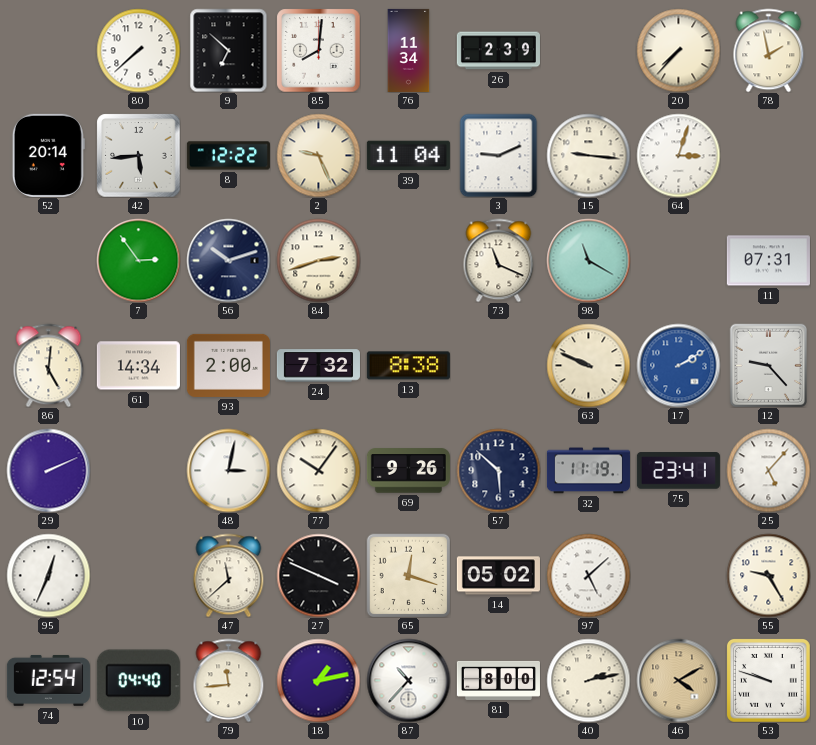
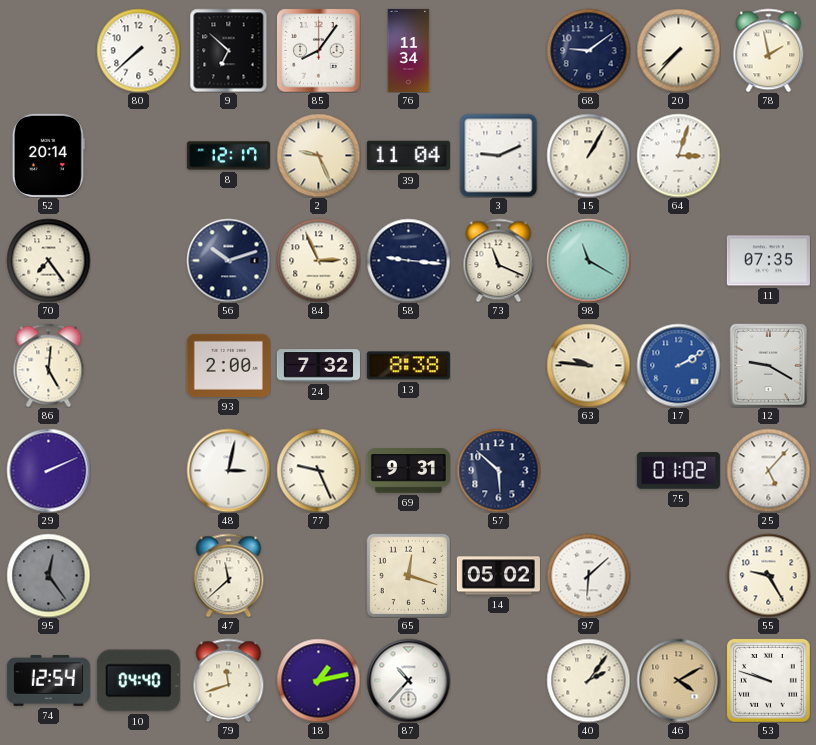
85: 8:01 -> 8:06 (318, 50)
26: 2:39 -> none (498, 51)
68: none -> 9:09 (588, 50)
42: 5:44 -> none (138, 155)
8: 12:22 -> 12:17 (228, 156)
15: 9:16 -> 1:05 (588, 155)
70: none -> 7:24 (48, 260)
7: 2:54 -> none (138, 260)
84: 2:42 -> 2:56 (318, 260)
58: none -> 9:16 (408, 260)
11: 07:31 -> 07:35 (768, 261)
61: 14:34 -> none (138, 366)
63: 9:49 -> 9:46 (588, 365)
12: 9:23 -> 9:20 (768, 365)
77: 10:06 -> 9:26 (318, 470)
69: 9:26 -> 9:31 (408, 471)
32: 11:19 -> none (588, 471)
75: 23:41 -> 01:02 (678, 471)
95: 12:34 -> 12:24 (48, 575)
95 dial: white -> grey (48, 575)
27: 3:49 -> none (318, 575)
97: 5:08 -> 6:08 (588, 575)
79: 11:44 -> 11:42 (229, 680)
81: 8:00 -> none (498, 680)
40: 2:13 -> 2:06 (588, 680)
